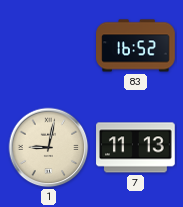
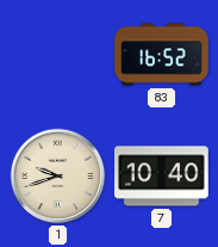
1: 9:02 -> 9:42 (58, 177)
7: 11:13 -> 10:40 (162, 177)
